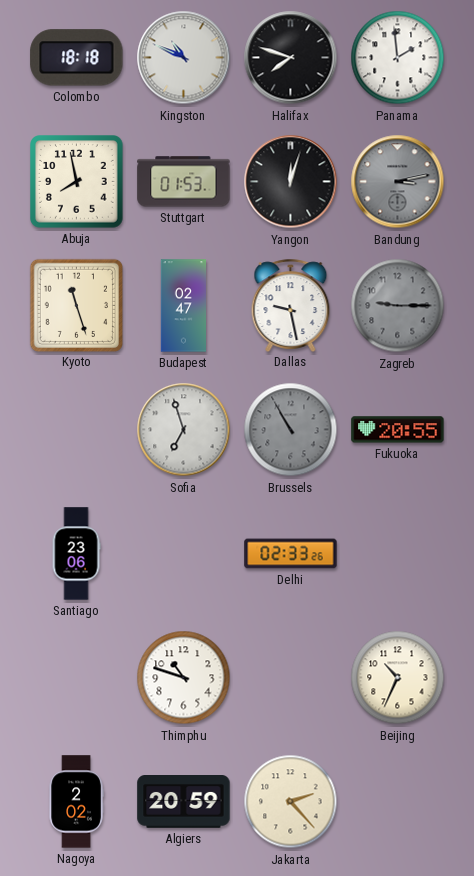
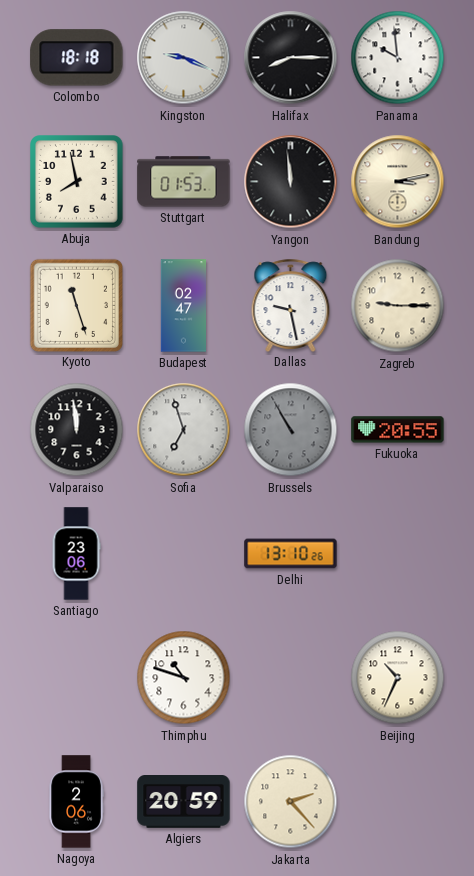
Kingston: 10:49 -> 9:19 (184, 58)
Halifax: 7:48 -> 8:15 (291, 58)
Panama: 1:59 -> 9:59 (398, 58)
Yangon: 12:03 -> 11:59 (291, 182)
Bandung dial: grey -> cream (398, 182)
Zagreb dial: grey -> cream (398, 306)
Valparaiso: none -> 11:59 (77, 430)
Delhi: 02:33 -> 13:10 (291, 554)
Nagoya: 2:02 -> 2:06 (76, 802)
